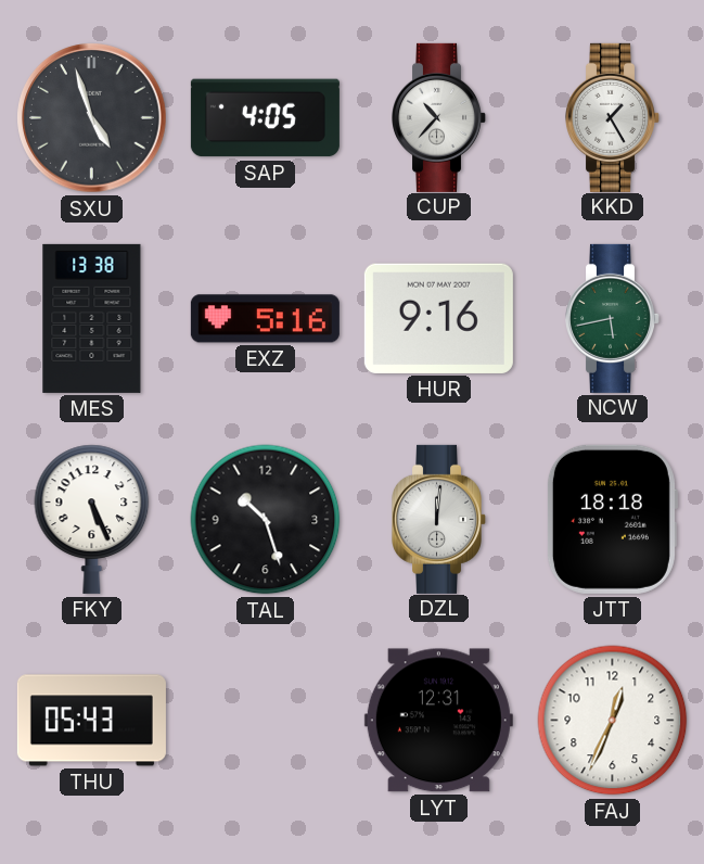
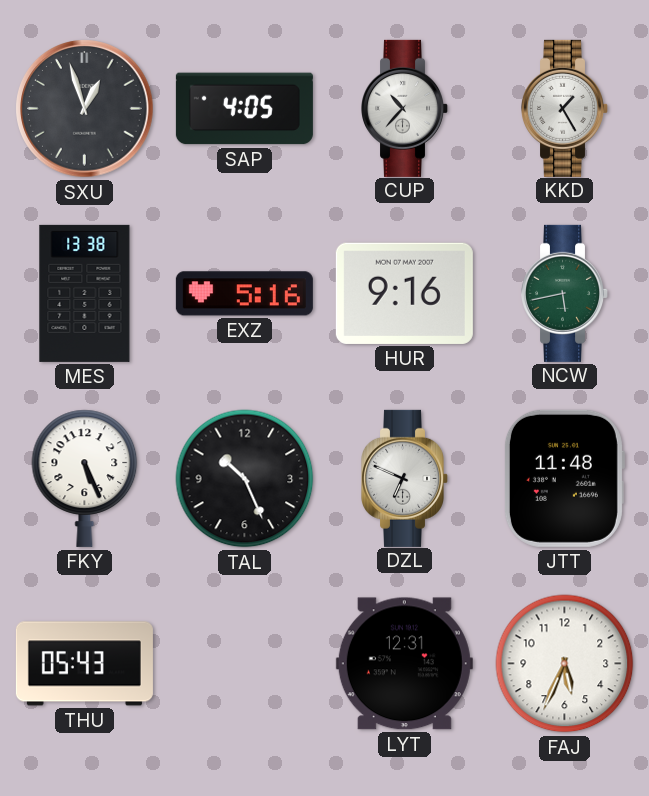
SXU: 4:57 -> 12:57 (85, 109)
TAL: 10:27 -> 10:26 (245, 479)
DZL: 12:01 -> 6:49 (405, 478)
JTT: 18:18 -> 11:48 (564, 478)
FAJ: 12:34 -> 5:34 (565, 664)
